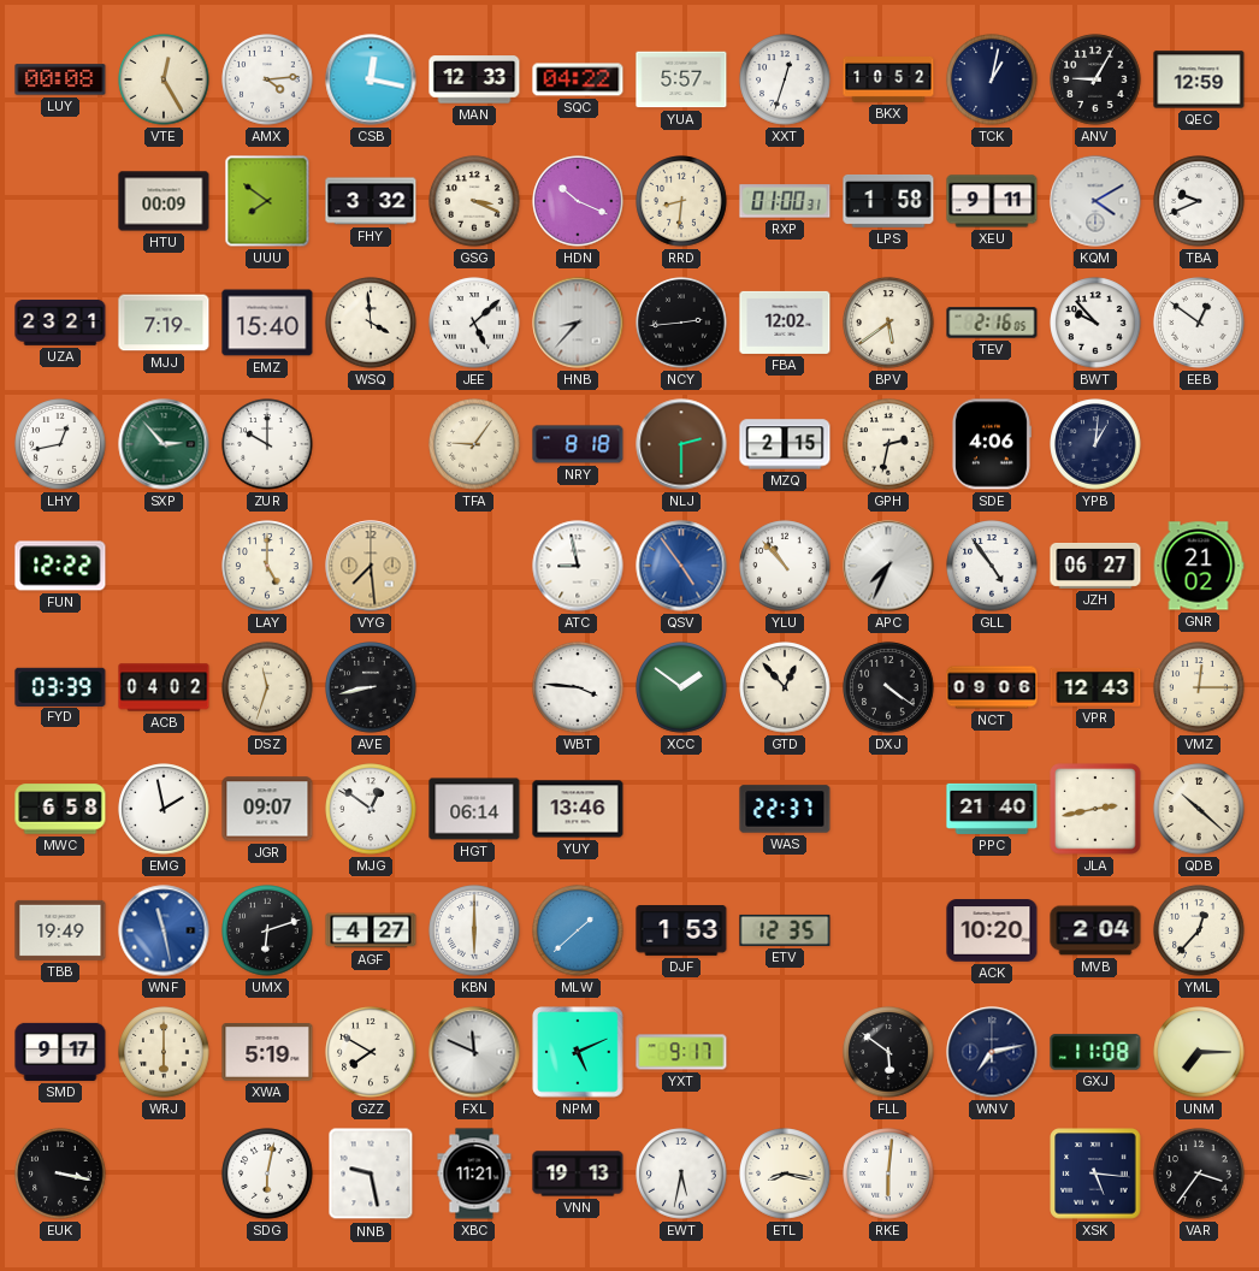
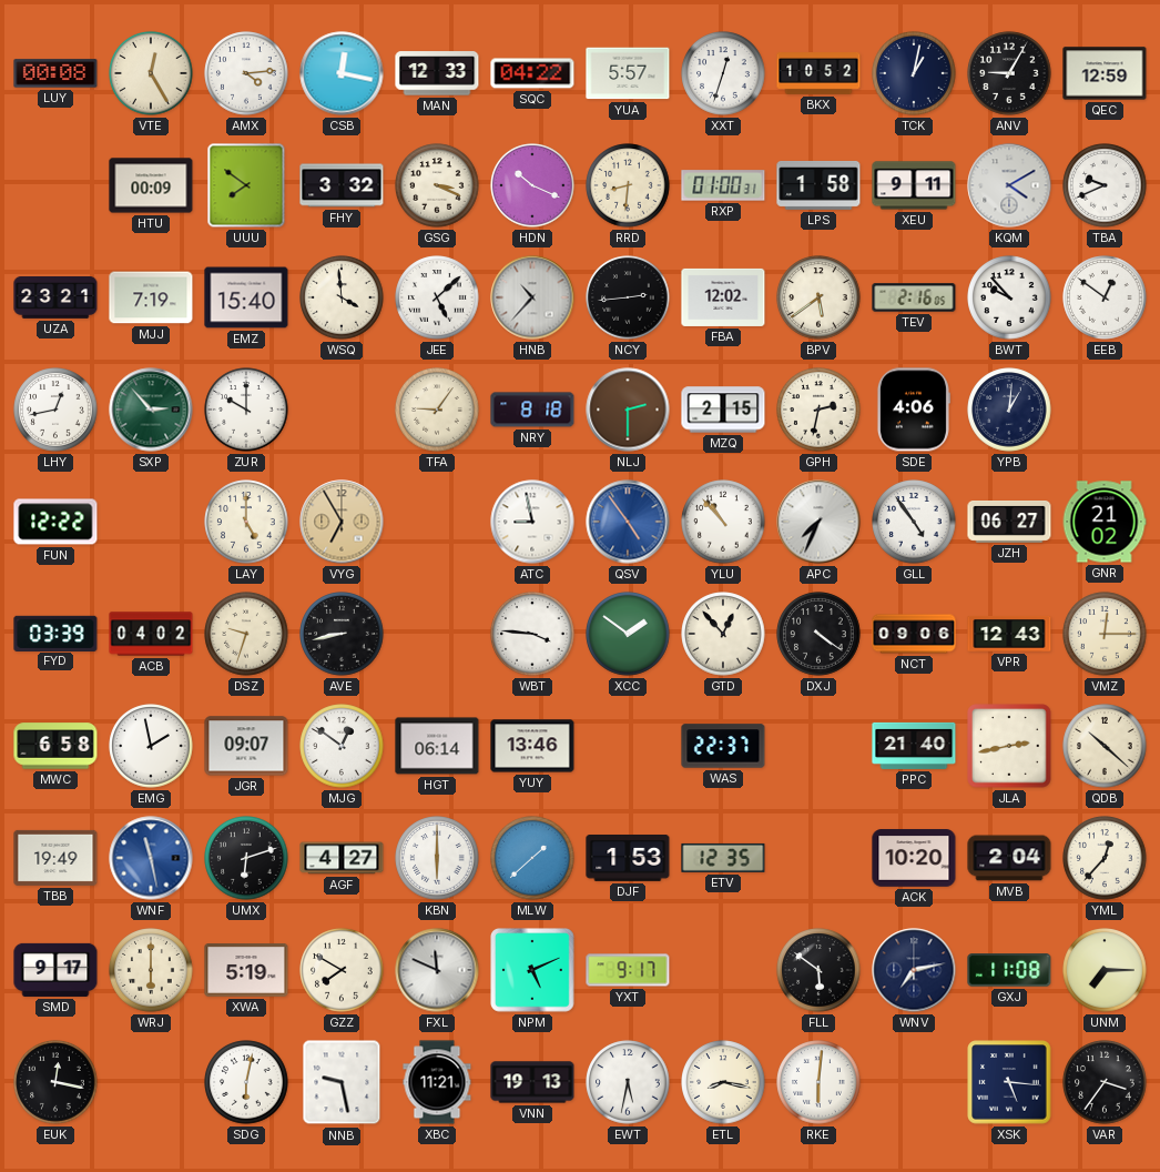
HNB: 8:37 -> 10:37 (532, 297)
VYG: 7:29 -> 6:55 (342, 522)
DSZ: 11:33 -> 9:33 (246, 634)
EUK: 3:17 -> 12:17 (55, 1082)
